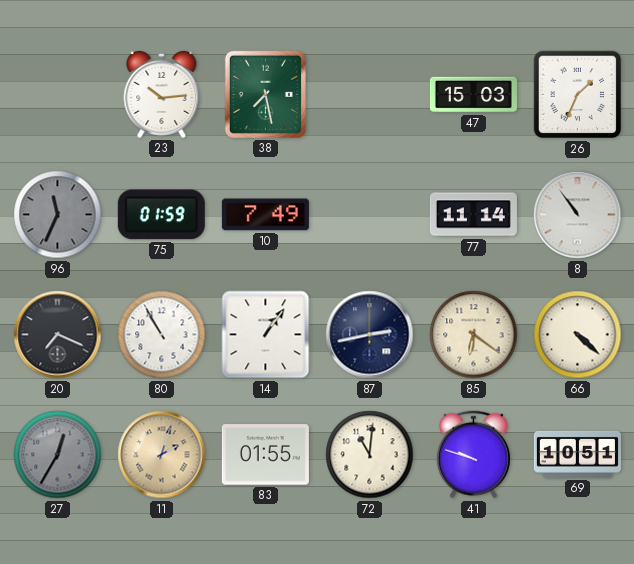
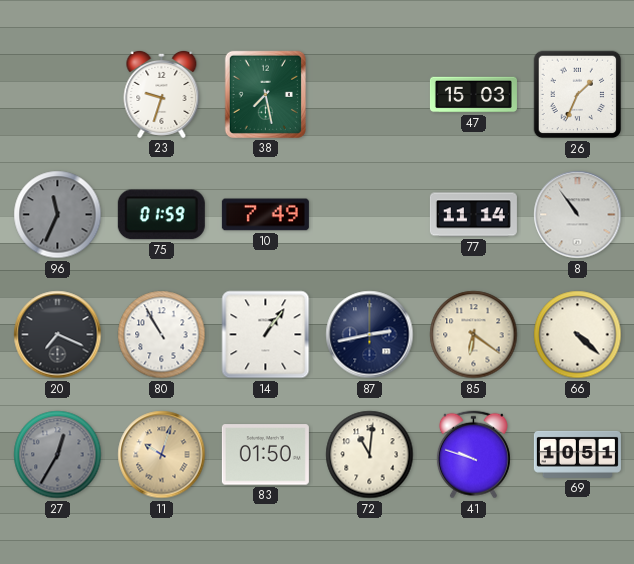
23: 10:14 -> 9:33 (162, 94)
11: 2:03 -> 10:03 (162, 455)
83: 01:55 -> 01:50 (265, 455)
